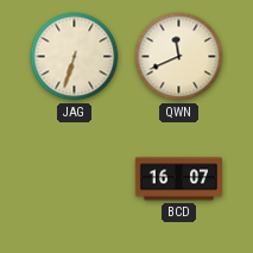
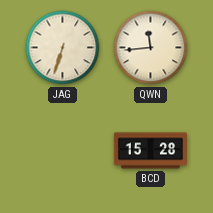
QWN: 11:41 -> 11:44 (151, 48)
BCD: 16:07 -> 15:28 (150, 151)
